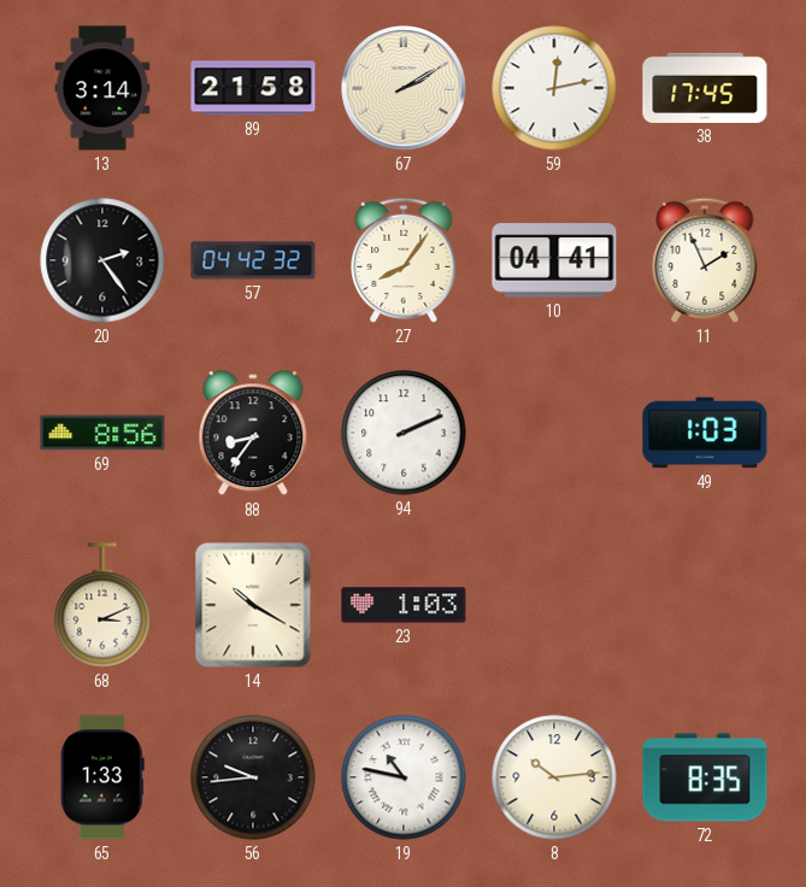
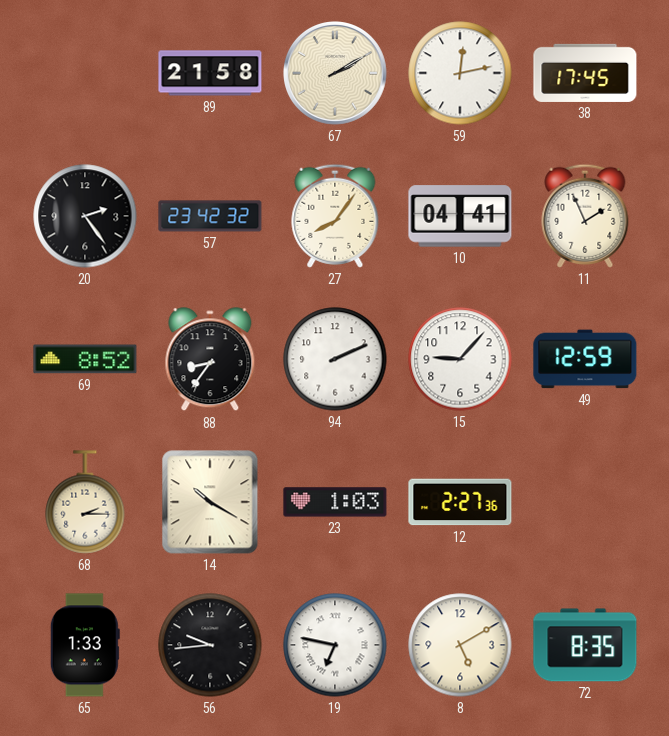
13: 3:14 -> none (102, 88)
57: 04:42 -> 23:42 (210, 216)
69: 8:56 -> 8:52 (85, 359)
15: none -> 9:07 (460, 359)
49: 1:03 -> 12:59 (585, 359)
68: 3:11 -> 2:15 (85, 502)
12: none -> 2:27 (460, 502)
19: 10:47 -> 6:47 (335, 645)
8: 10:14 -> 5:10 (460, 645)
